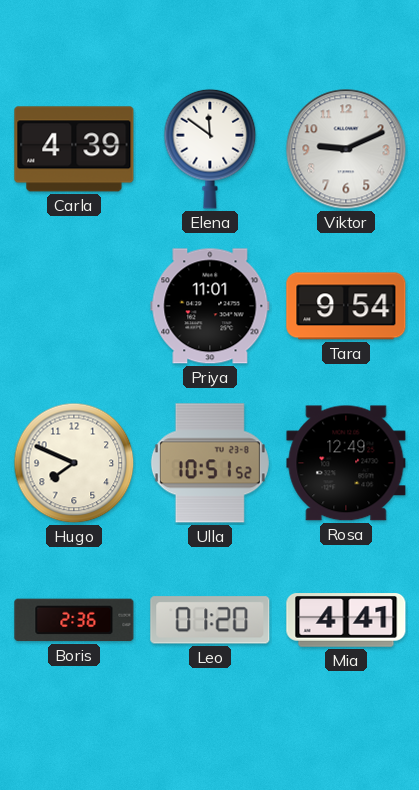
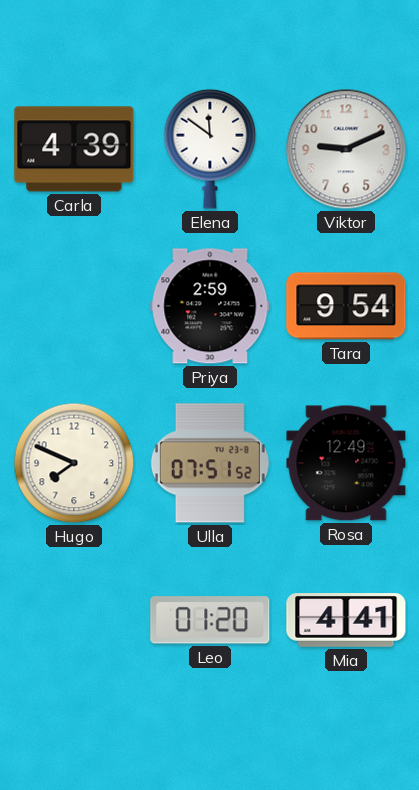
Priya: 11:01 -> 2:59 (210, 306)
Ulla: 10:51 -> 07:51 (210, 463)
Boris: 2:36 -> none (74, 620)
